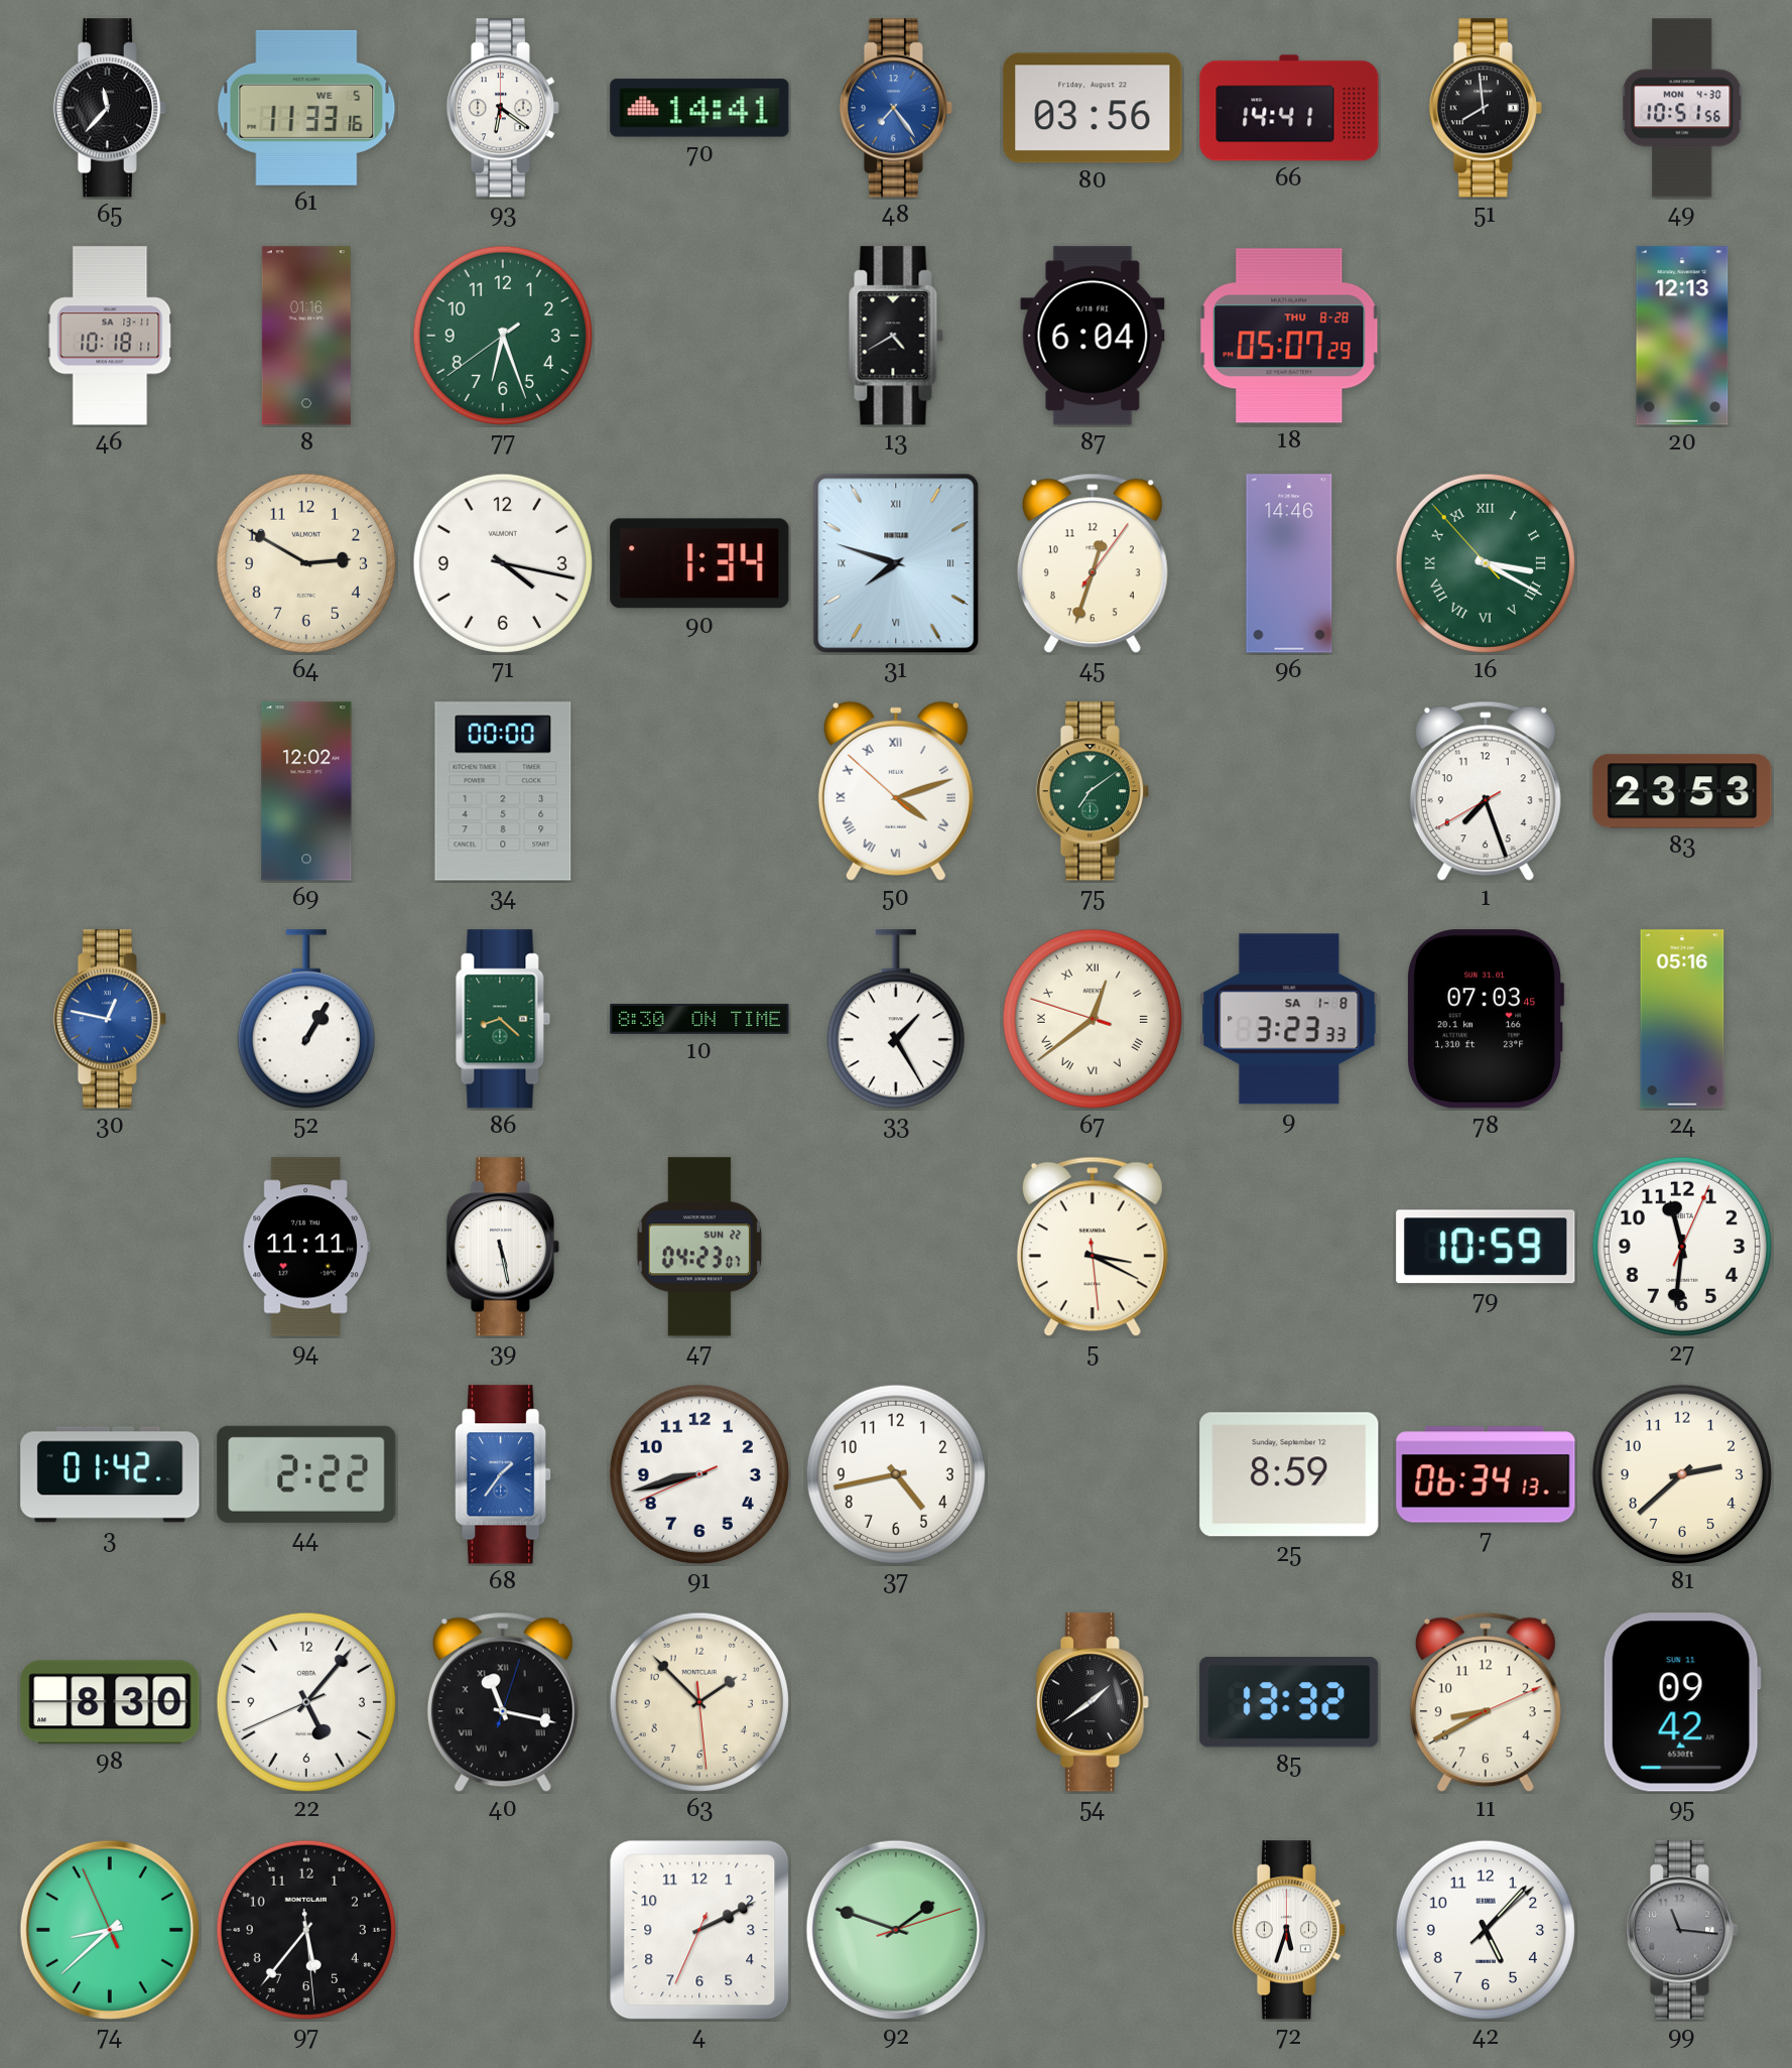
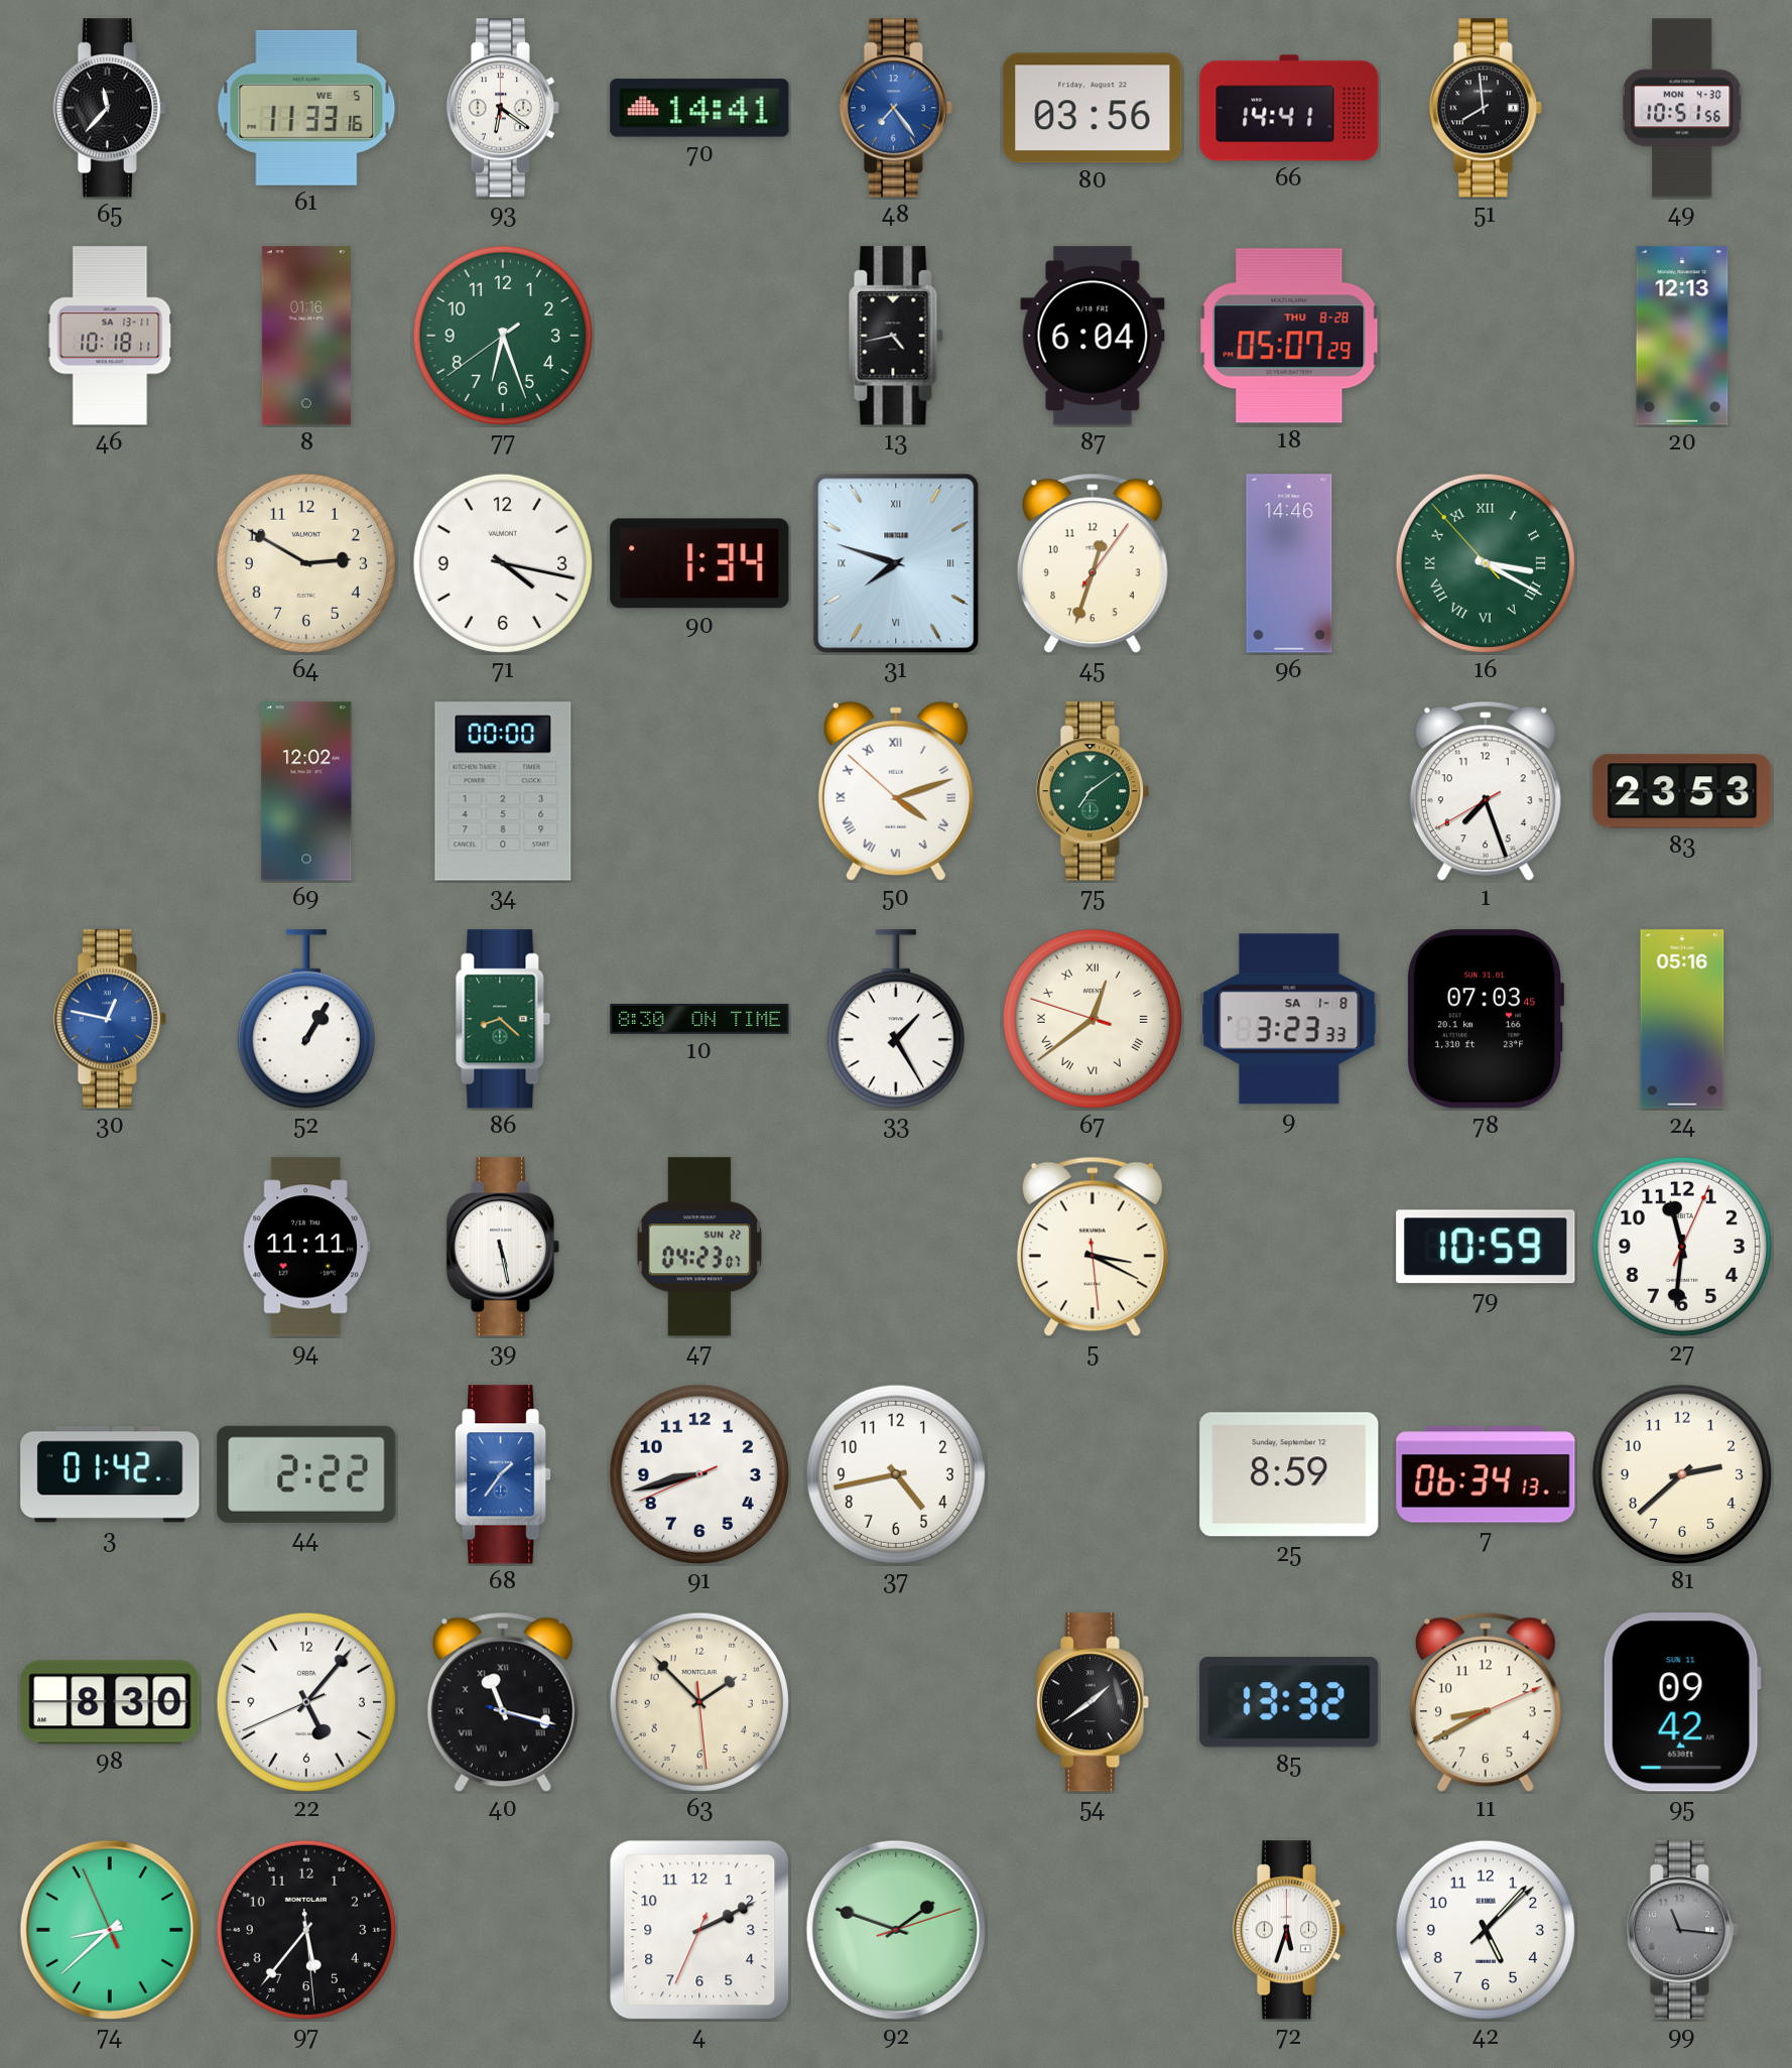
13: 4:40 -> 4:43 (896, 336)
40: 11:17:03 -> 11:17:18 (503, 1702)
